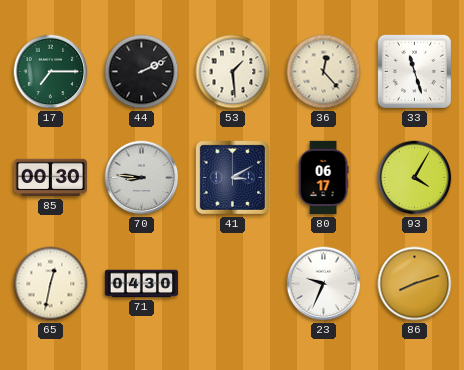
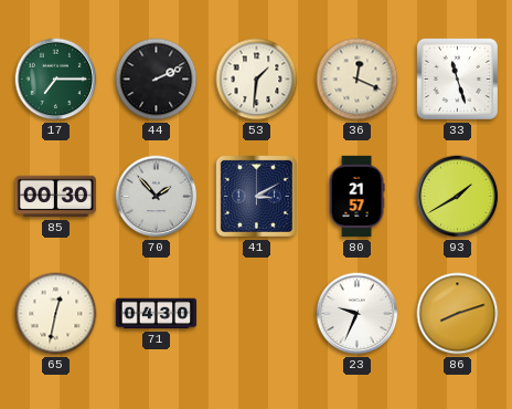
53: 1:29 -> 1:31 (257, 80)
36: 12:23 -> 12:19 (358, 80)
70: 8:46 -> 1:53 (157, 197)
80: 06:17 -> 21:57 (356, 197)
93: 4:05 -> 1:40 (458, 197)
